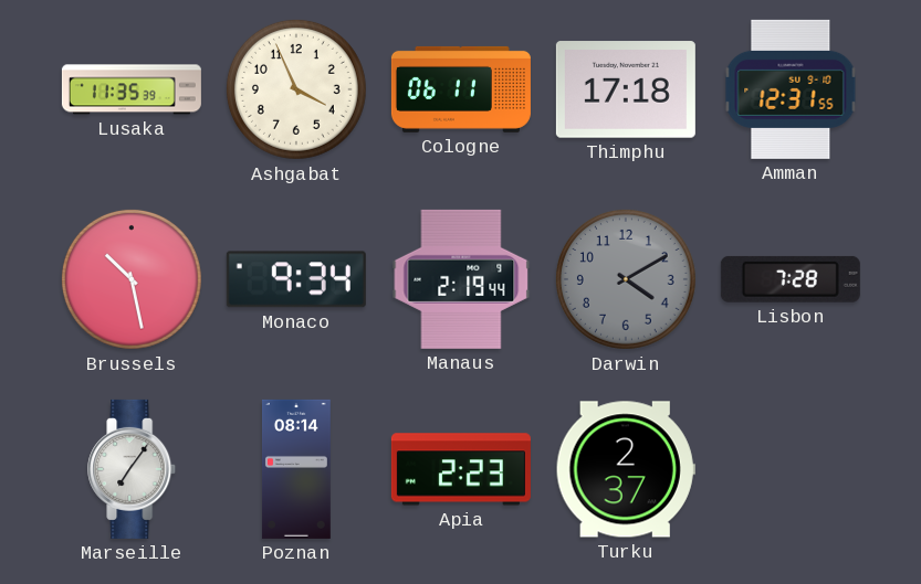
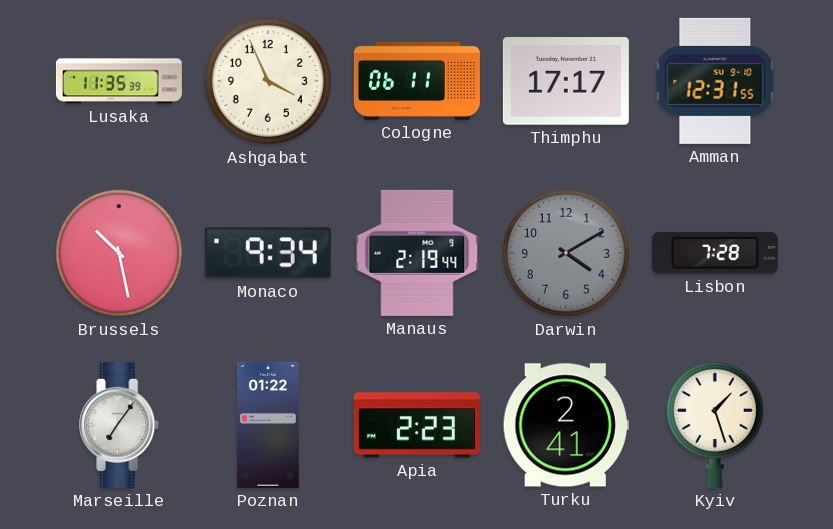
Thimphu: 17:18 -> 17:17 (566, 81)
Poznan: 08:14 -> 01:22 (268, 425)
Turku: 2:37 -> 2:41 (566, 425)
Kyiv: none -> 1:27 (715, 425)
